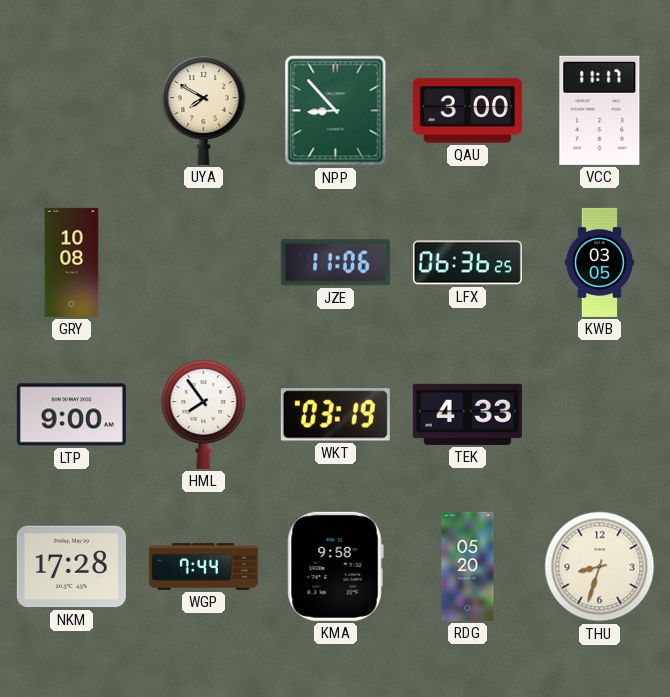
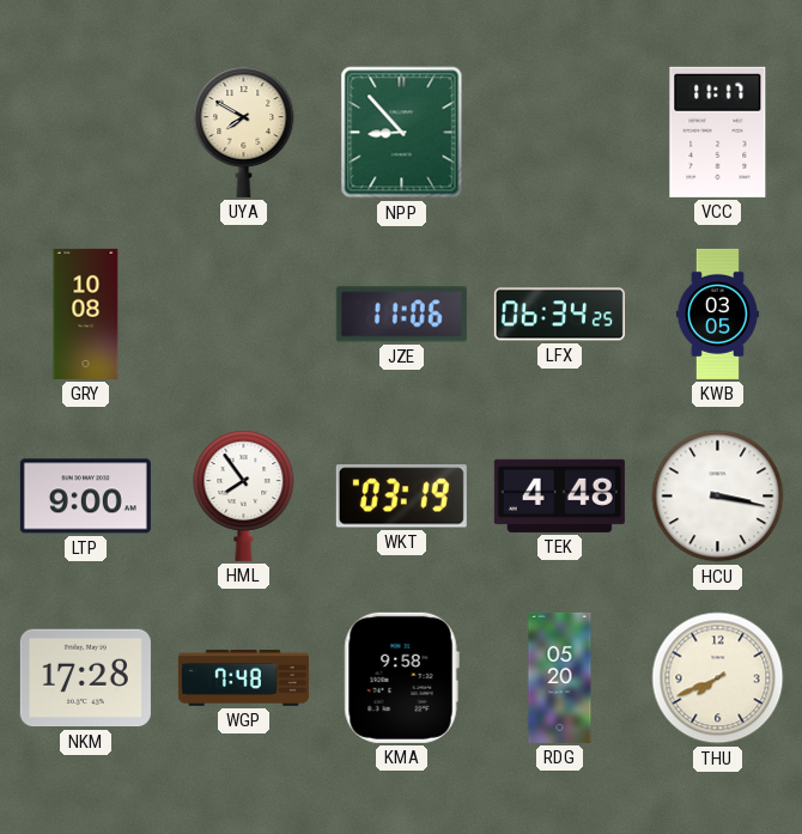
QAU: 3:00 -> none (467, 111)
LFX: 06:36 -> 06:34 (559, 315)
TEK: 4:33 -> 4:48 (559, 495)
HCU: none -> 3:17 (718, 497)
WGP: 7:44 -> 7:48 (243, 678)
THU: 8:33 -> 7:41 (718, 678)
